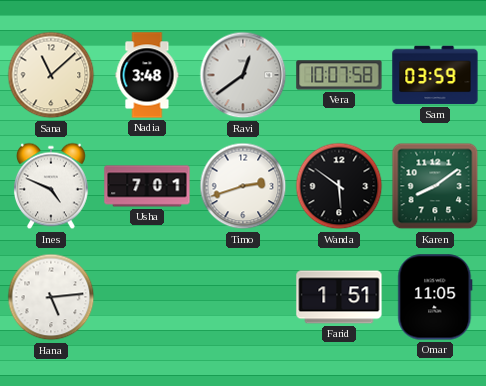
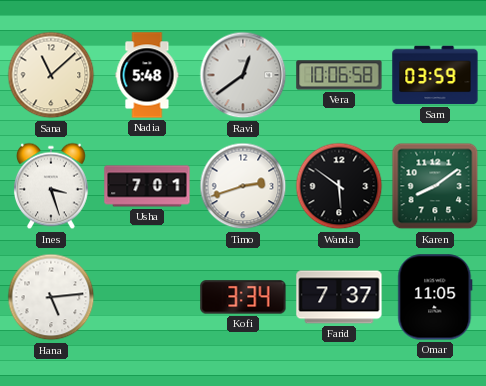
Nadia: 3:48 -> 5:48 (147, 75)
Vera: 10:07 -> 10:06 (339, 75)
Ines: 4:49 -> 3:27 (51, 186)
Kofi: none -> 3:34 (243, 297)
Farid: 1:51 -> 7:37 (339, 297)
